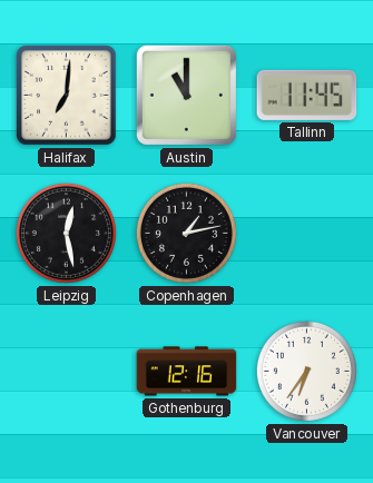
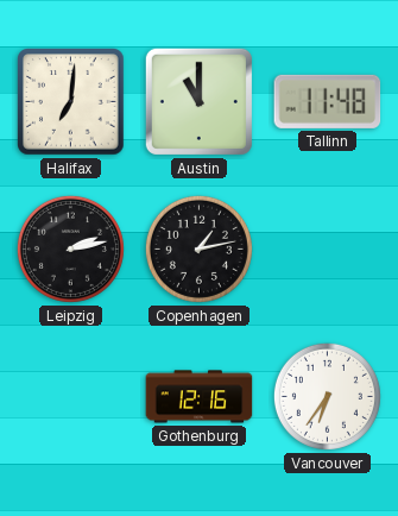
Tallinn: 11:45 -> 11:48 (328, 101)
Leipzig: 12:28 -> 2:13 (70, 248)
